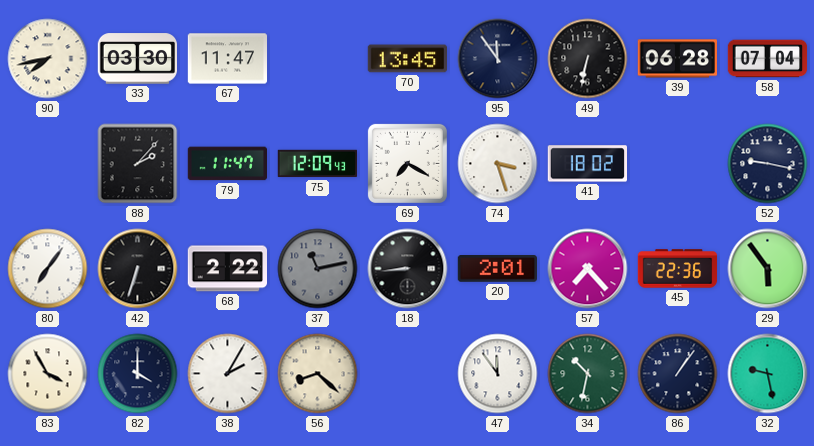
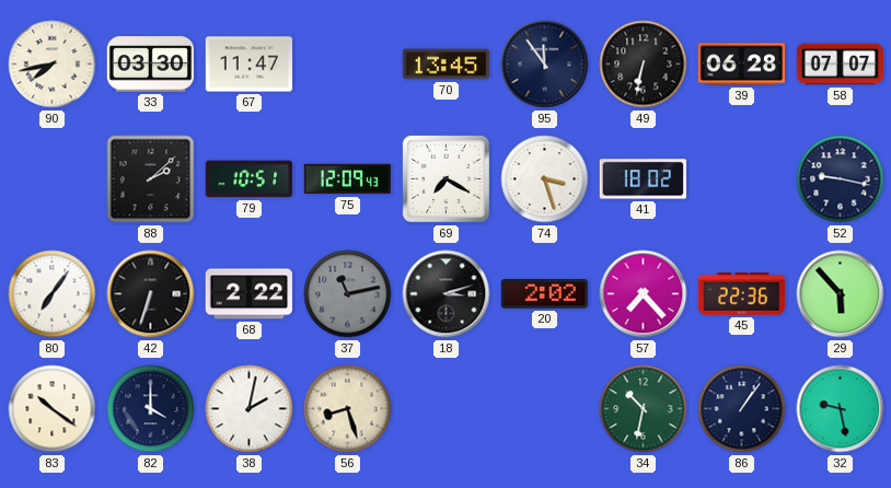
58: 07:04 -> 07:07 (841, 65)
88: 2:07 -> 2:08 (151, 179)
79: 11:47 -> 10:51 (248, 179)
18: 8:44 -> 3:12 (447, 294)
20: 2:01 -> 2:02 (544, 294)
29: 5:54 -> 5:53 (841, 294)
83: 3:55 -> 10:21 (53, 409)
38: 2:05 -> 2:02 (250, 409)
56: 8:22 -> 8:27 (348, 409)
47: 11:54 -> none (498, 374)
